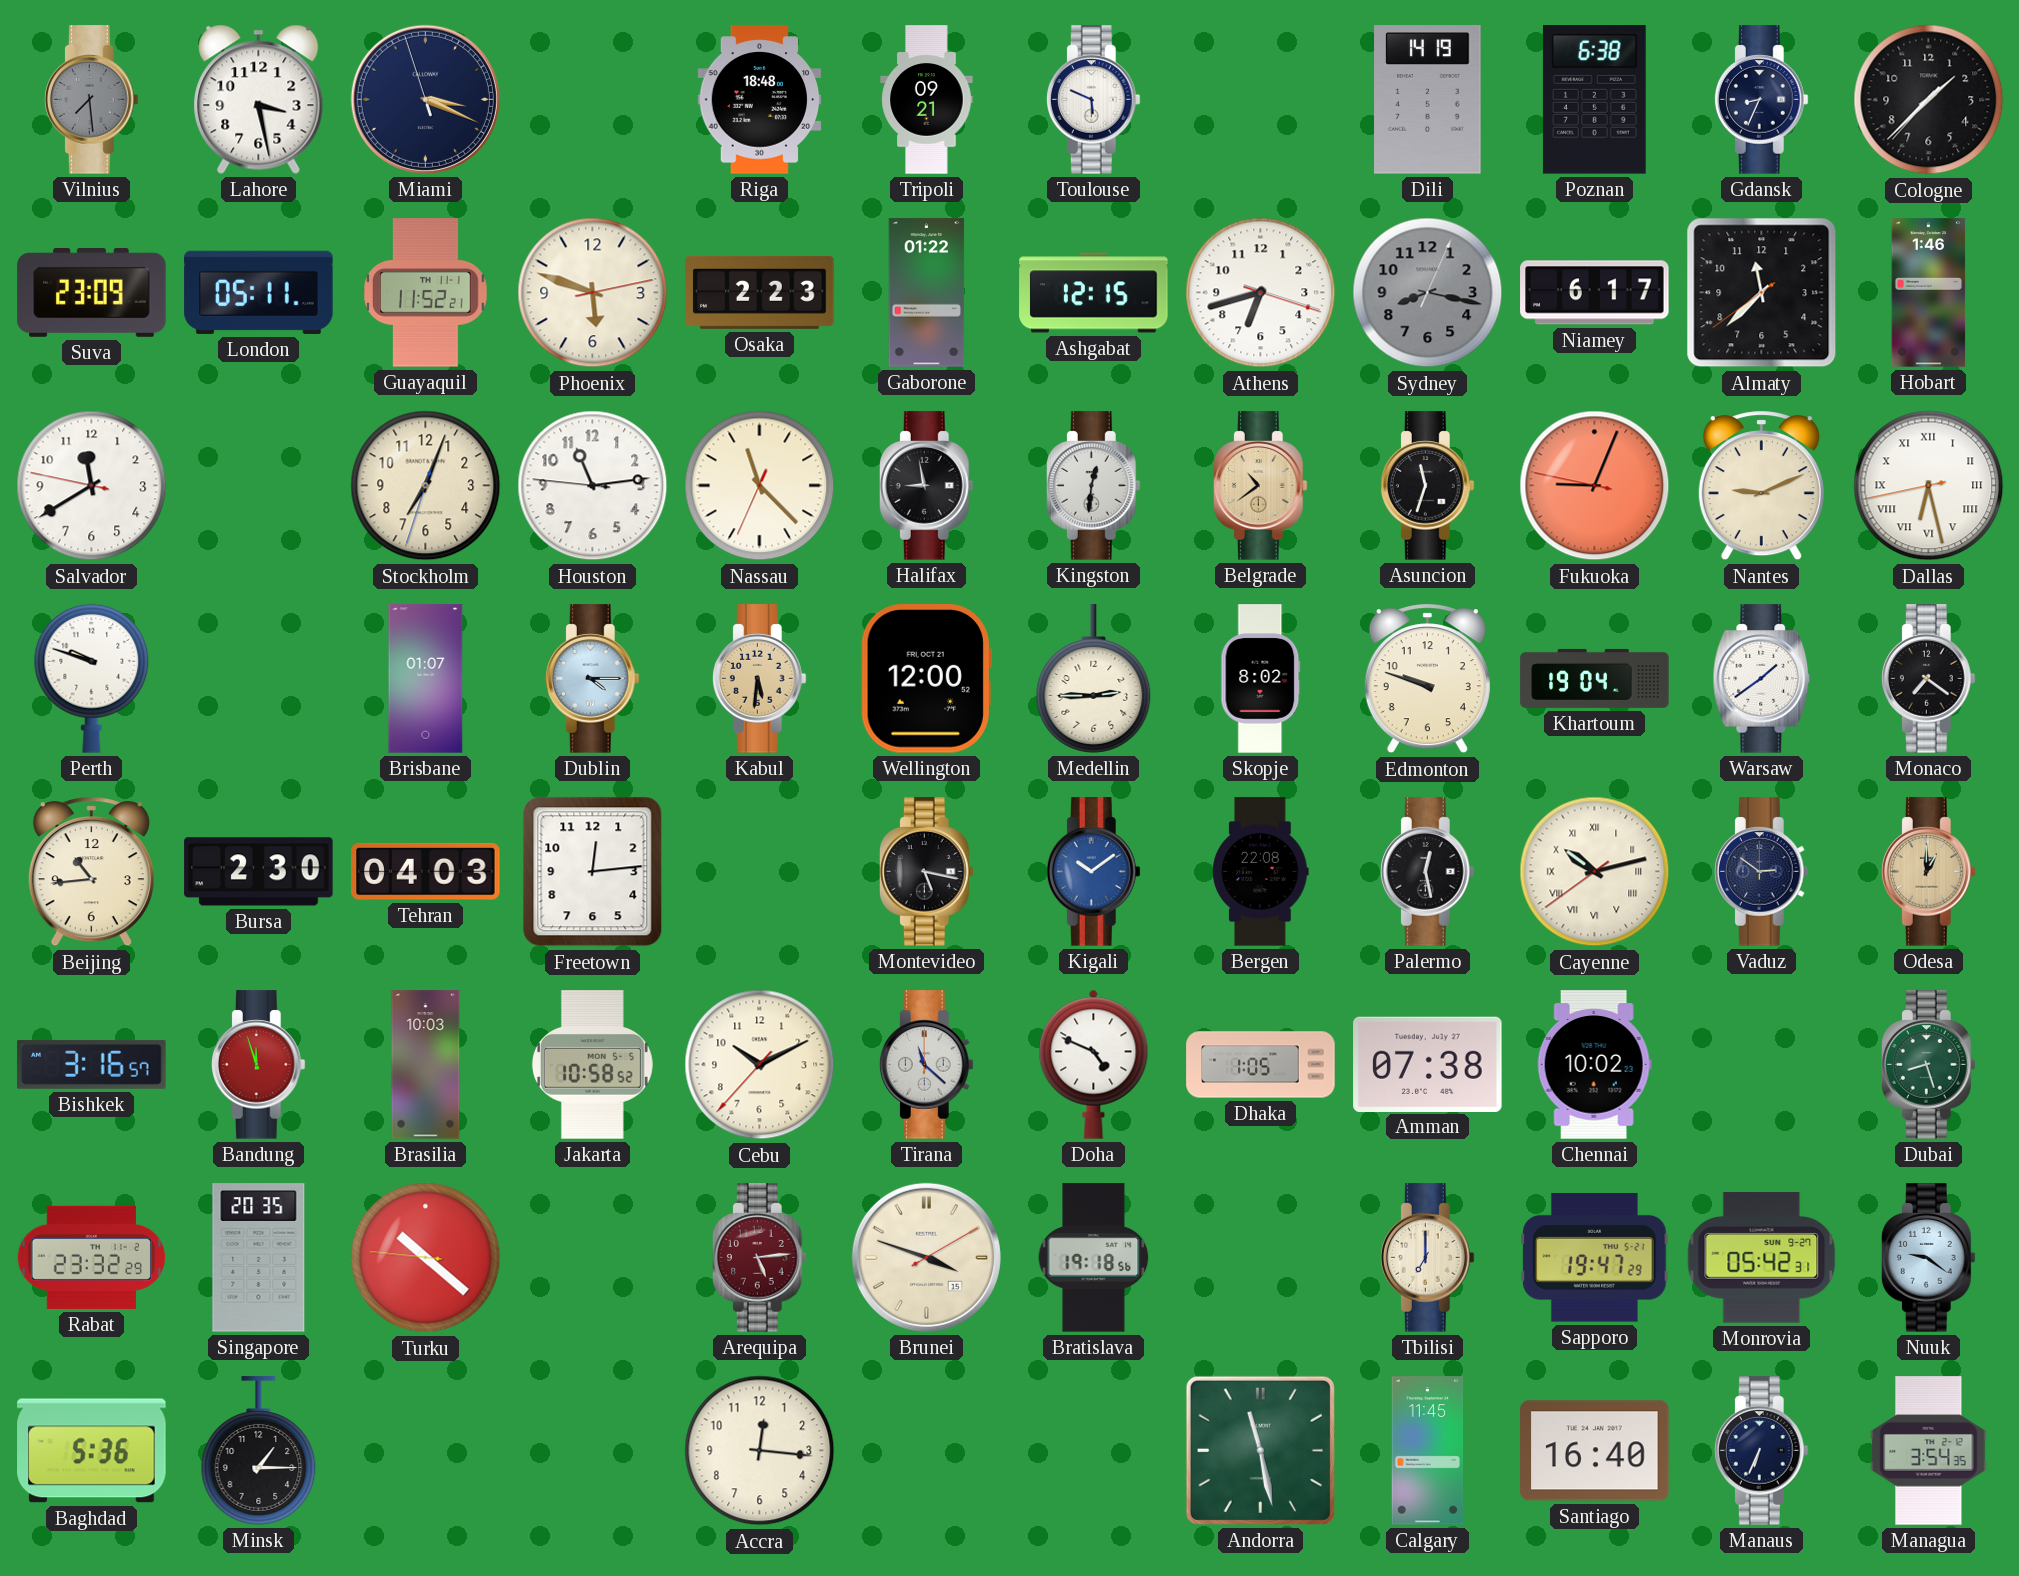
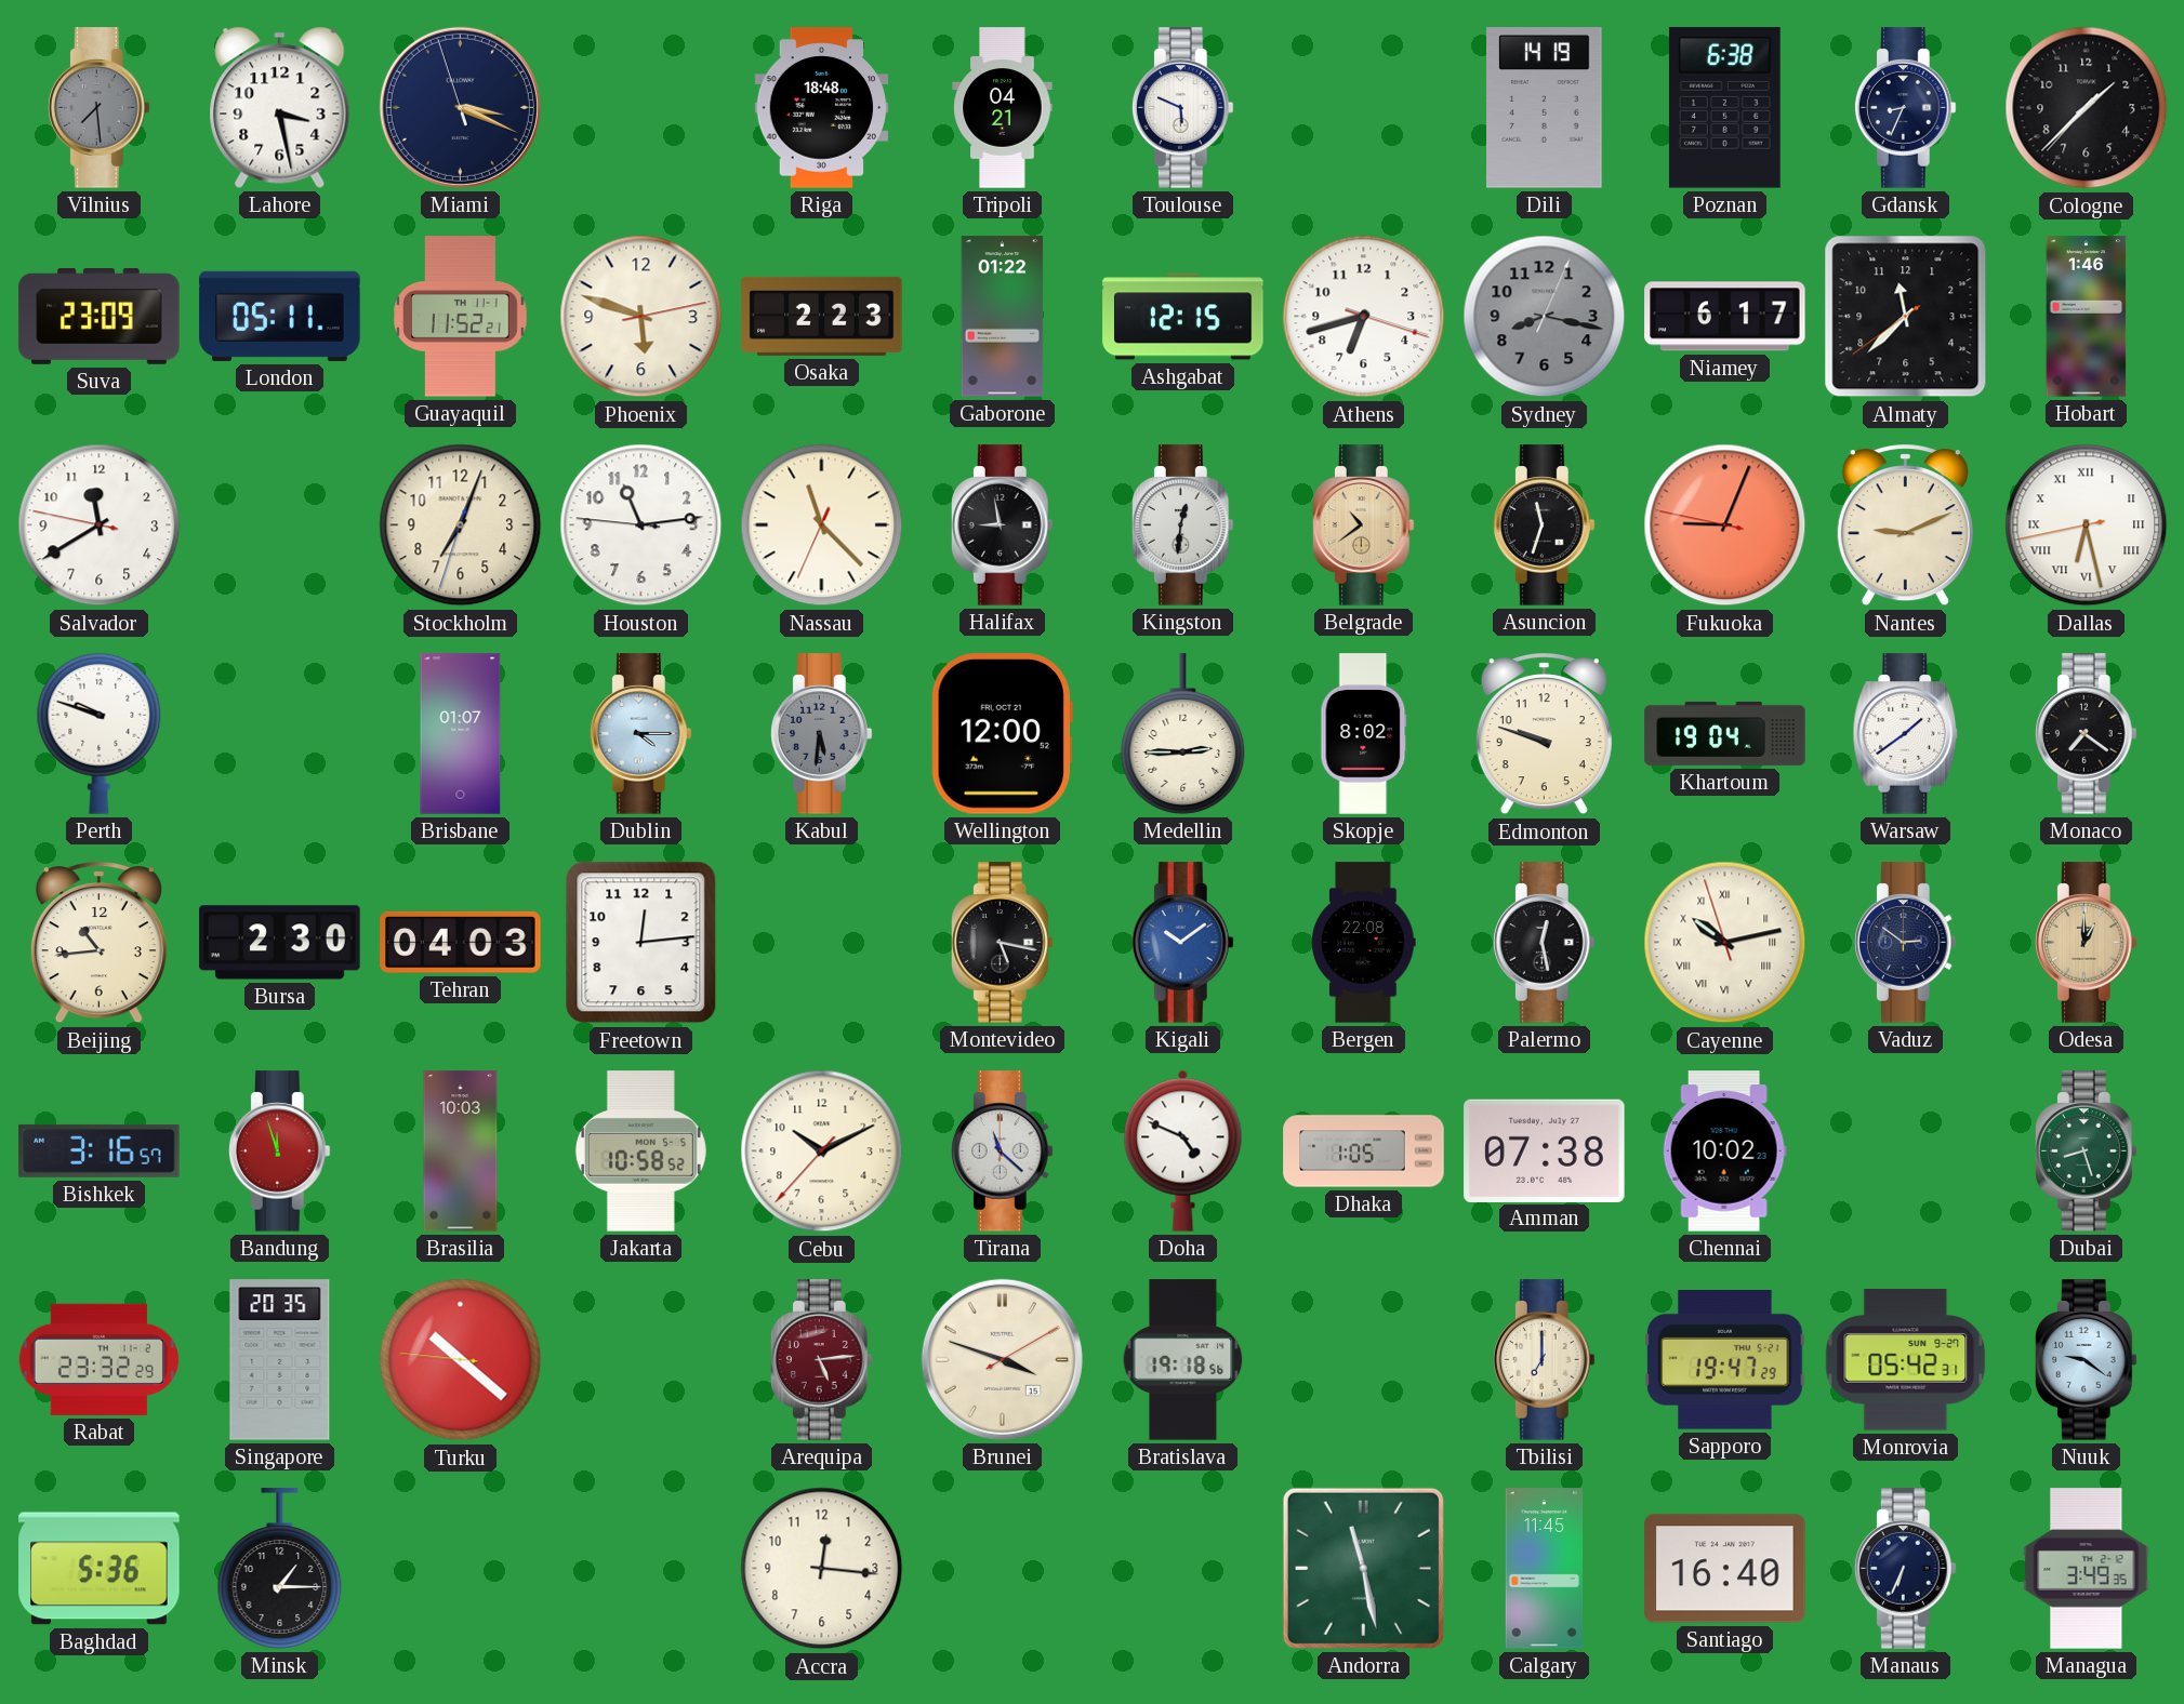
Tripoli: 09:21 -> 04:21 (1003, 108)
Kabul dial: champagne -> grey (821, 734)
Cayenne: 10:12:39 -> 10:12:57 (1725, 943)
Managua: 3:54 -> 3:49 (2087, 1569)
